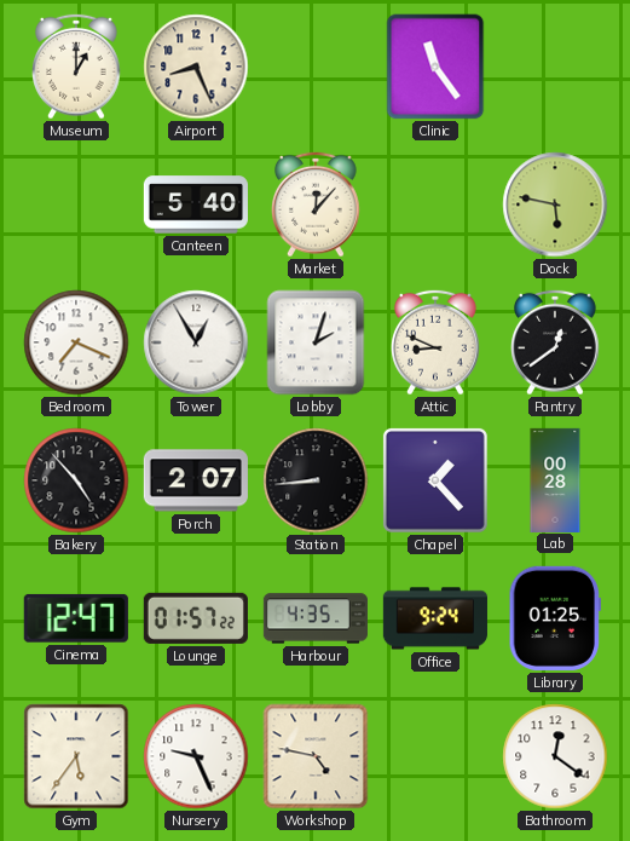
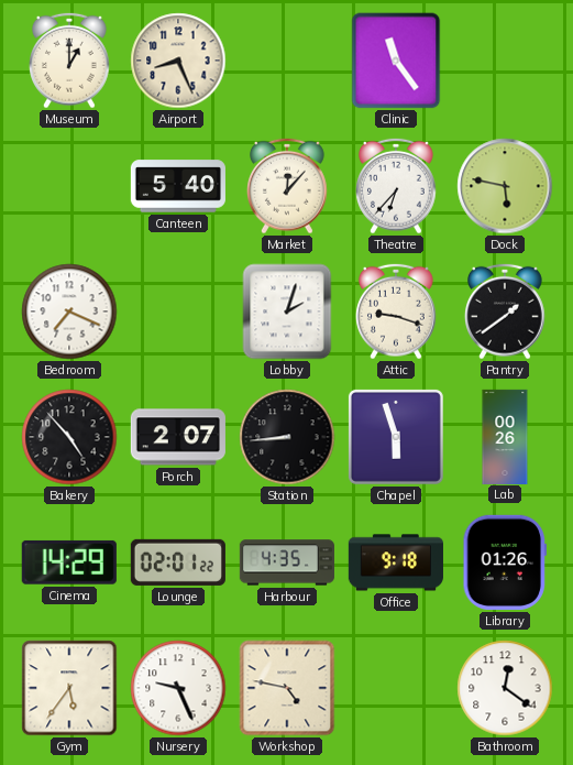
Theatre: none -> 6:37 (397, 186)
Tower: 12:55 -> none (196, 342)
Attic: 8:49 -> 9:18 (397, 312)
Pantry: 12:39 -> 1:39 (506, 312)
Chapel: 1:23 -> 5:57 (396, 437)
Lab: 00:28 -> 00:26 (505, 436)
Cinema: 12:47 -> 14:29 (69, 562)
Lounge: 01:57 -> 02:01 (178, 562)
Office: 9:24 -> 9:18 (396, 562)
Library: 01:25 -> 01:26 (504, 562)
